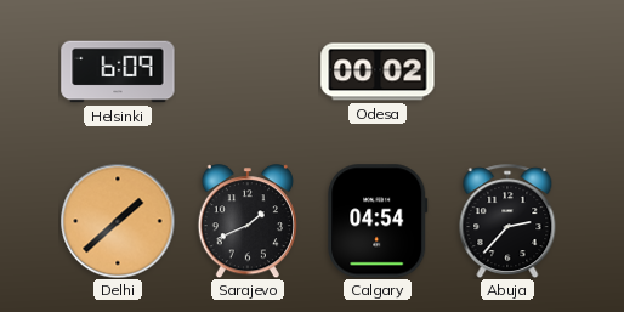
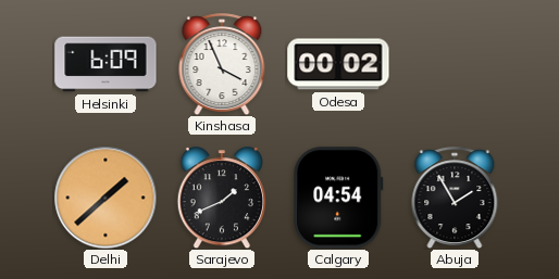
Kinshasa: none -> 3:56 (222, 64)
Abuja: 2:37 -> 1:55 (455, 198)
